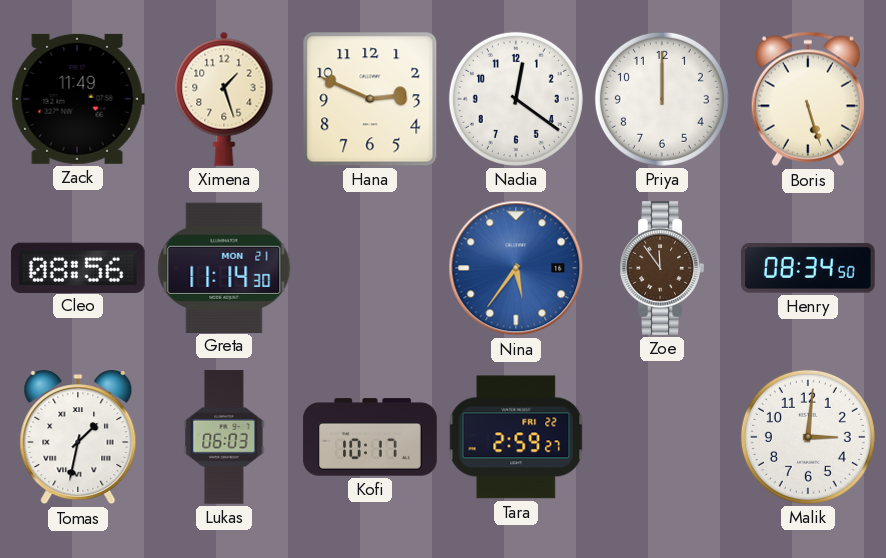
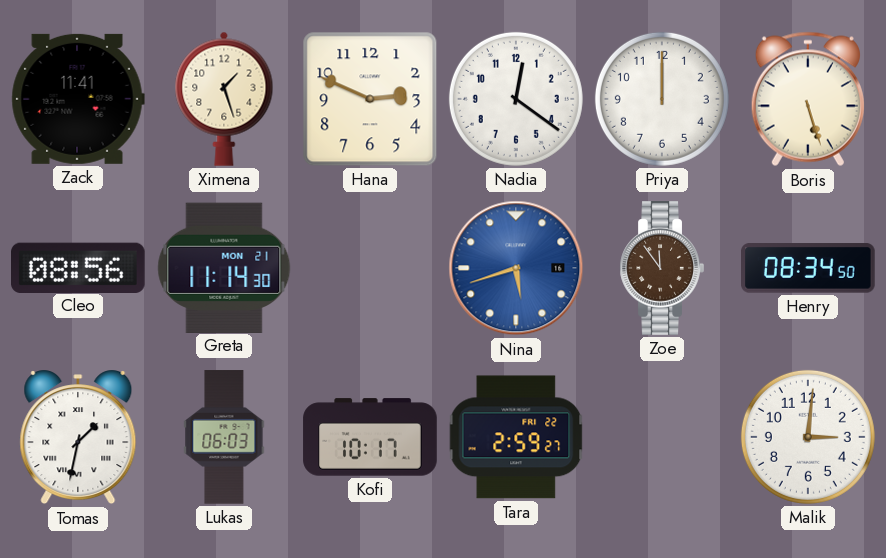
Zack: 11:49 -> 11:41 (78, 99)
Nina: 5:36 -> 5:42 (516, 268)
